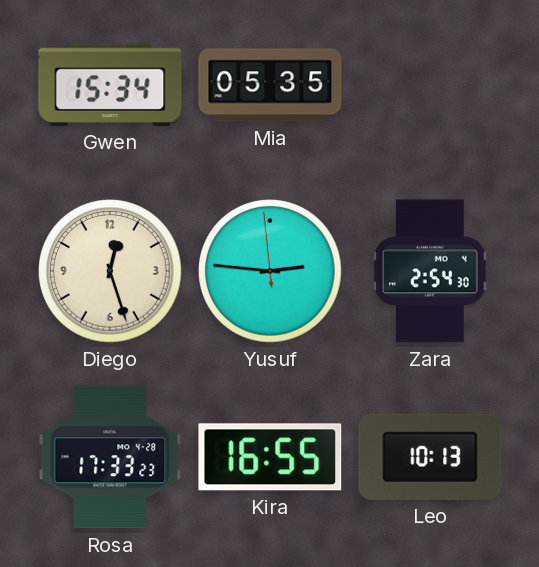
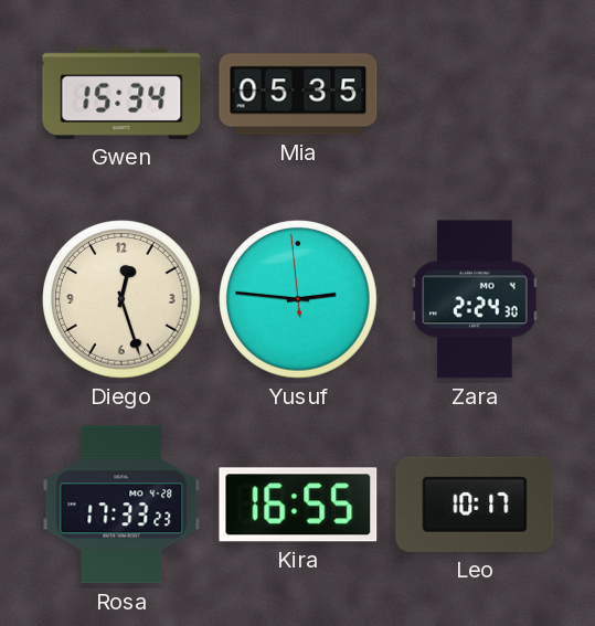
Zara: 2:54 -> 2:24 (475, 299)
Leo: 10:13 -> 10:17 (475, 505)
